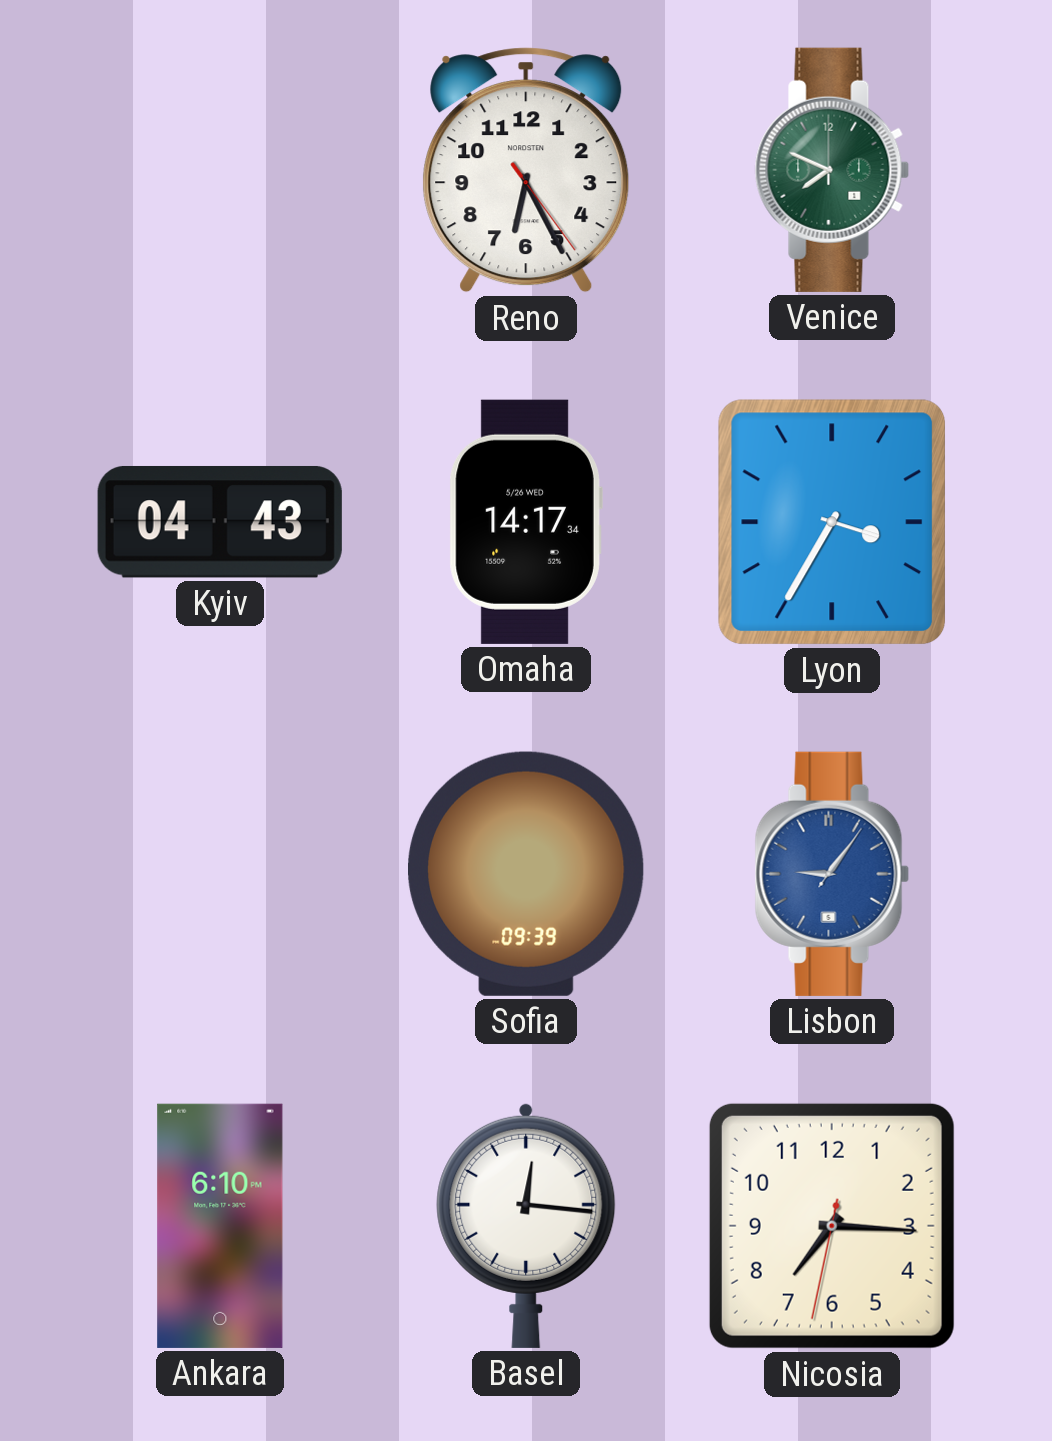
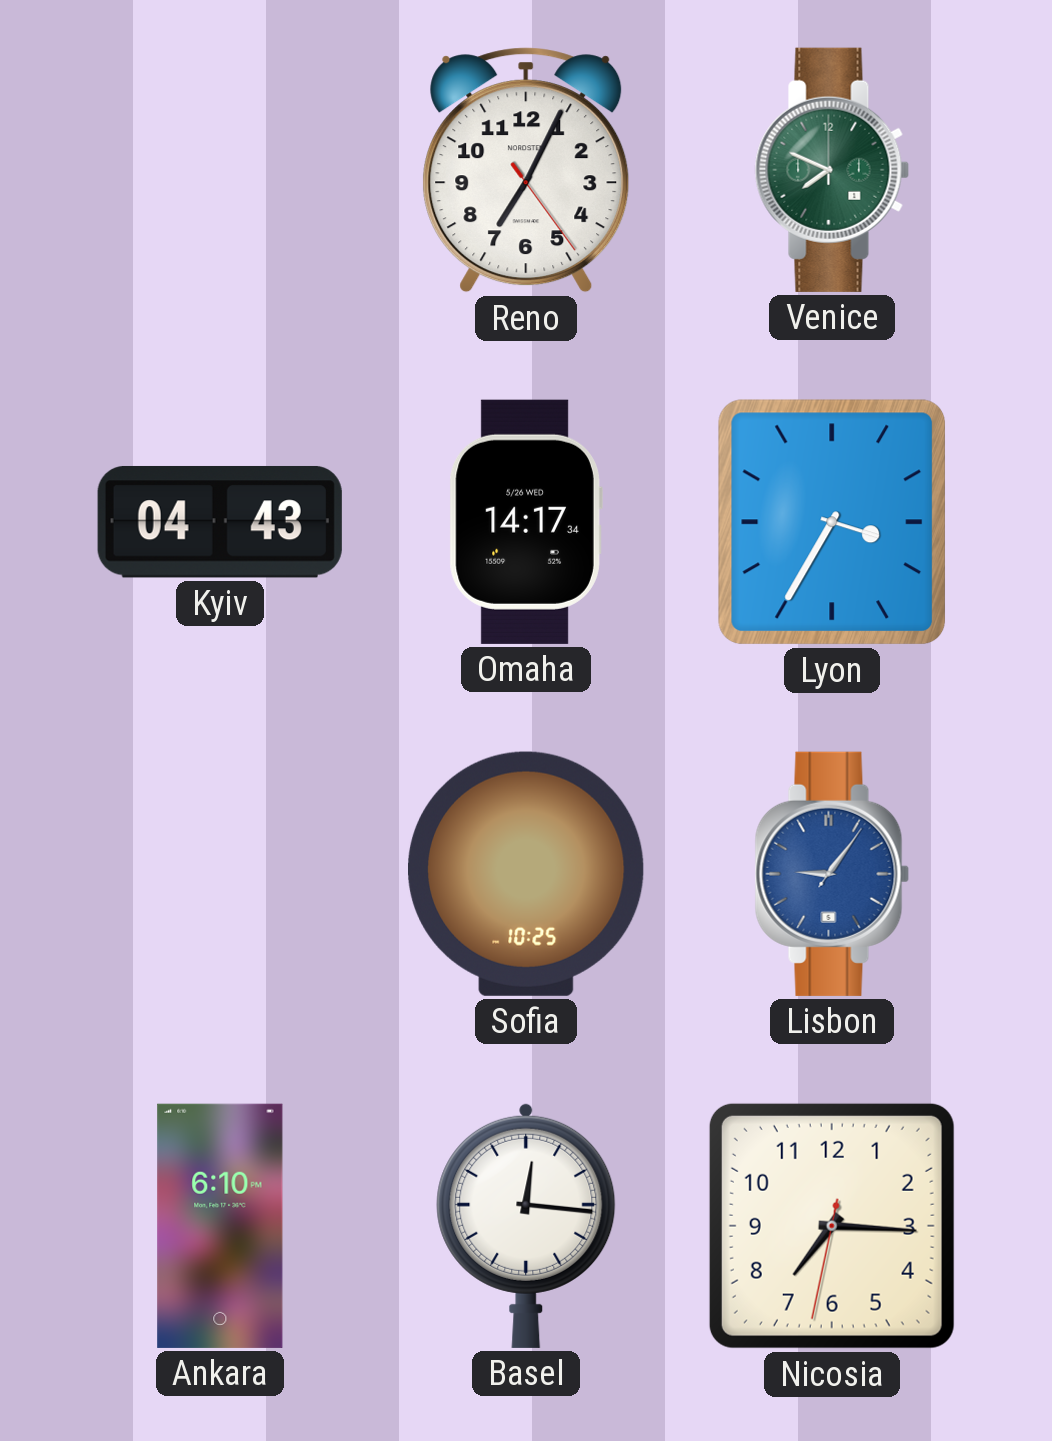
Reno: 6:25 -> 7:04 (526, 170)
Sofia: 09:39 -> 10:25 (527, 874)
